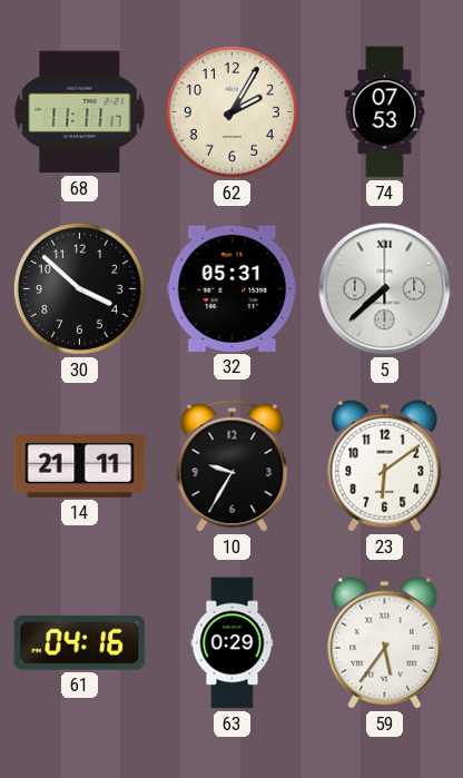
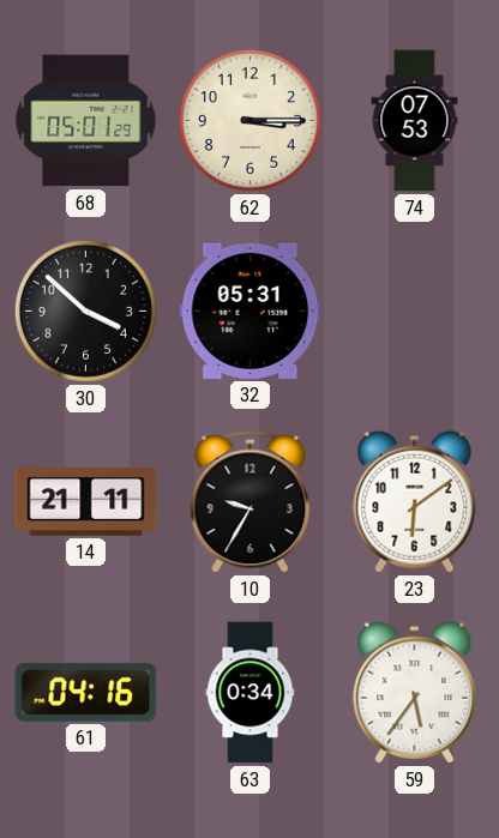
68: 11:11 -> 05:01 (86, 121)
62: 2:05 -> 3:15 (249, 120)
5: 7:38 -> none (385, 289)
63: 0:29 -> 0:34 (251, 693)
